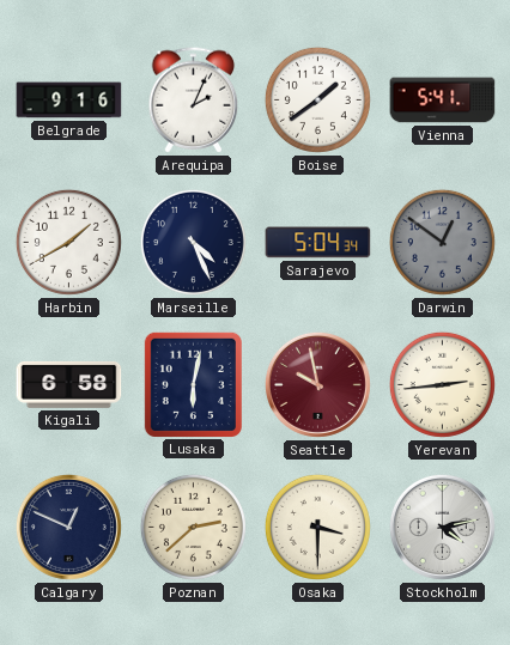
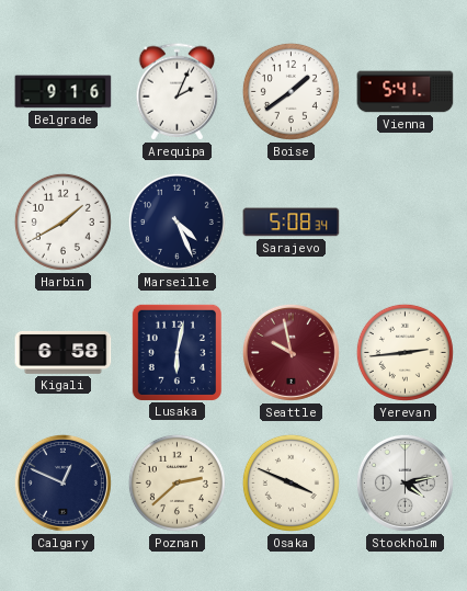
Sarajevo: 5:04 -> 5:08 (292, 223)
Darwin: 12:51 -> none (442, 242)
Osaka: 3:30 -> 3:49 (291, 482)
